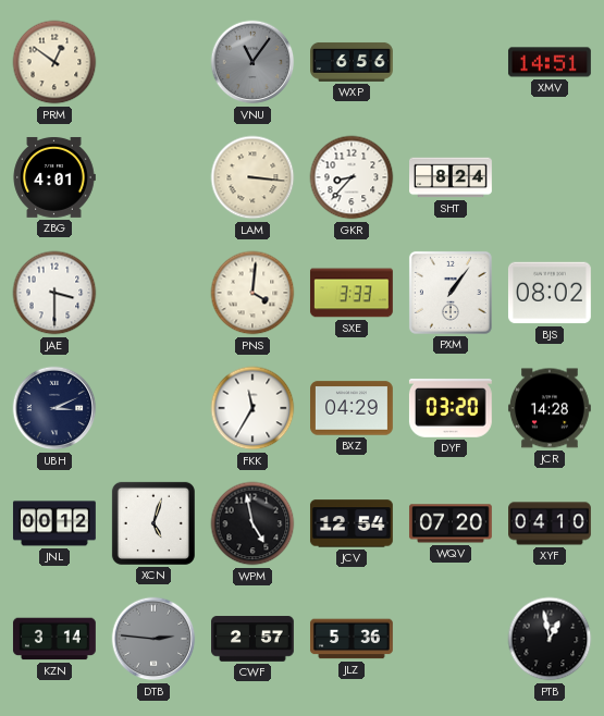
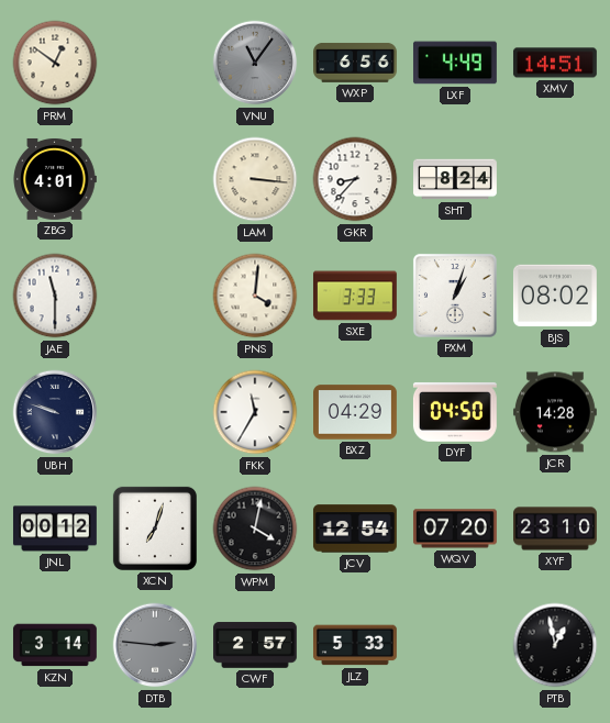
LXF: none -> 4:49 (455, 63)
JAE: 3:30 -> 11:30 (55, 296)
PXM: 1:06 -> 1:03 (455, 296)
UBH: 3:11 -> 9:48 (55, 412)
DYF: 03:20 -> 04:50 (455, 412)
XCN: 5:03 -> 7:03 (155, 529)
WPM: 4:58 -> 4:02 (255, 529)
XYF: 04:10 -> 23:10 (556, 529)
JLZ: 5:36 -> 5:33 (355, 645)
